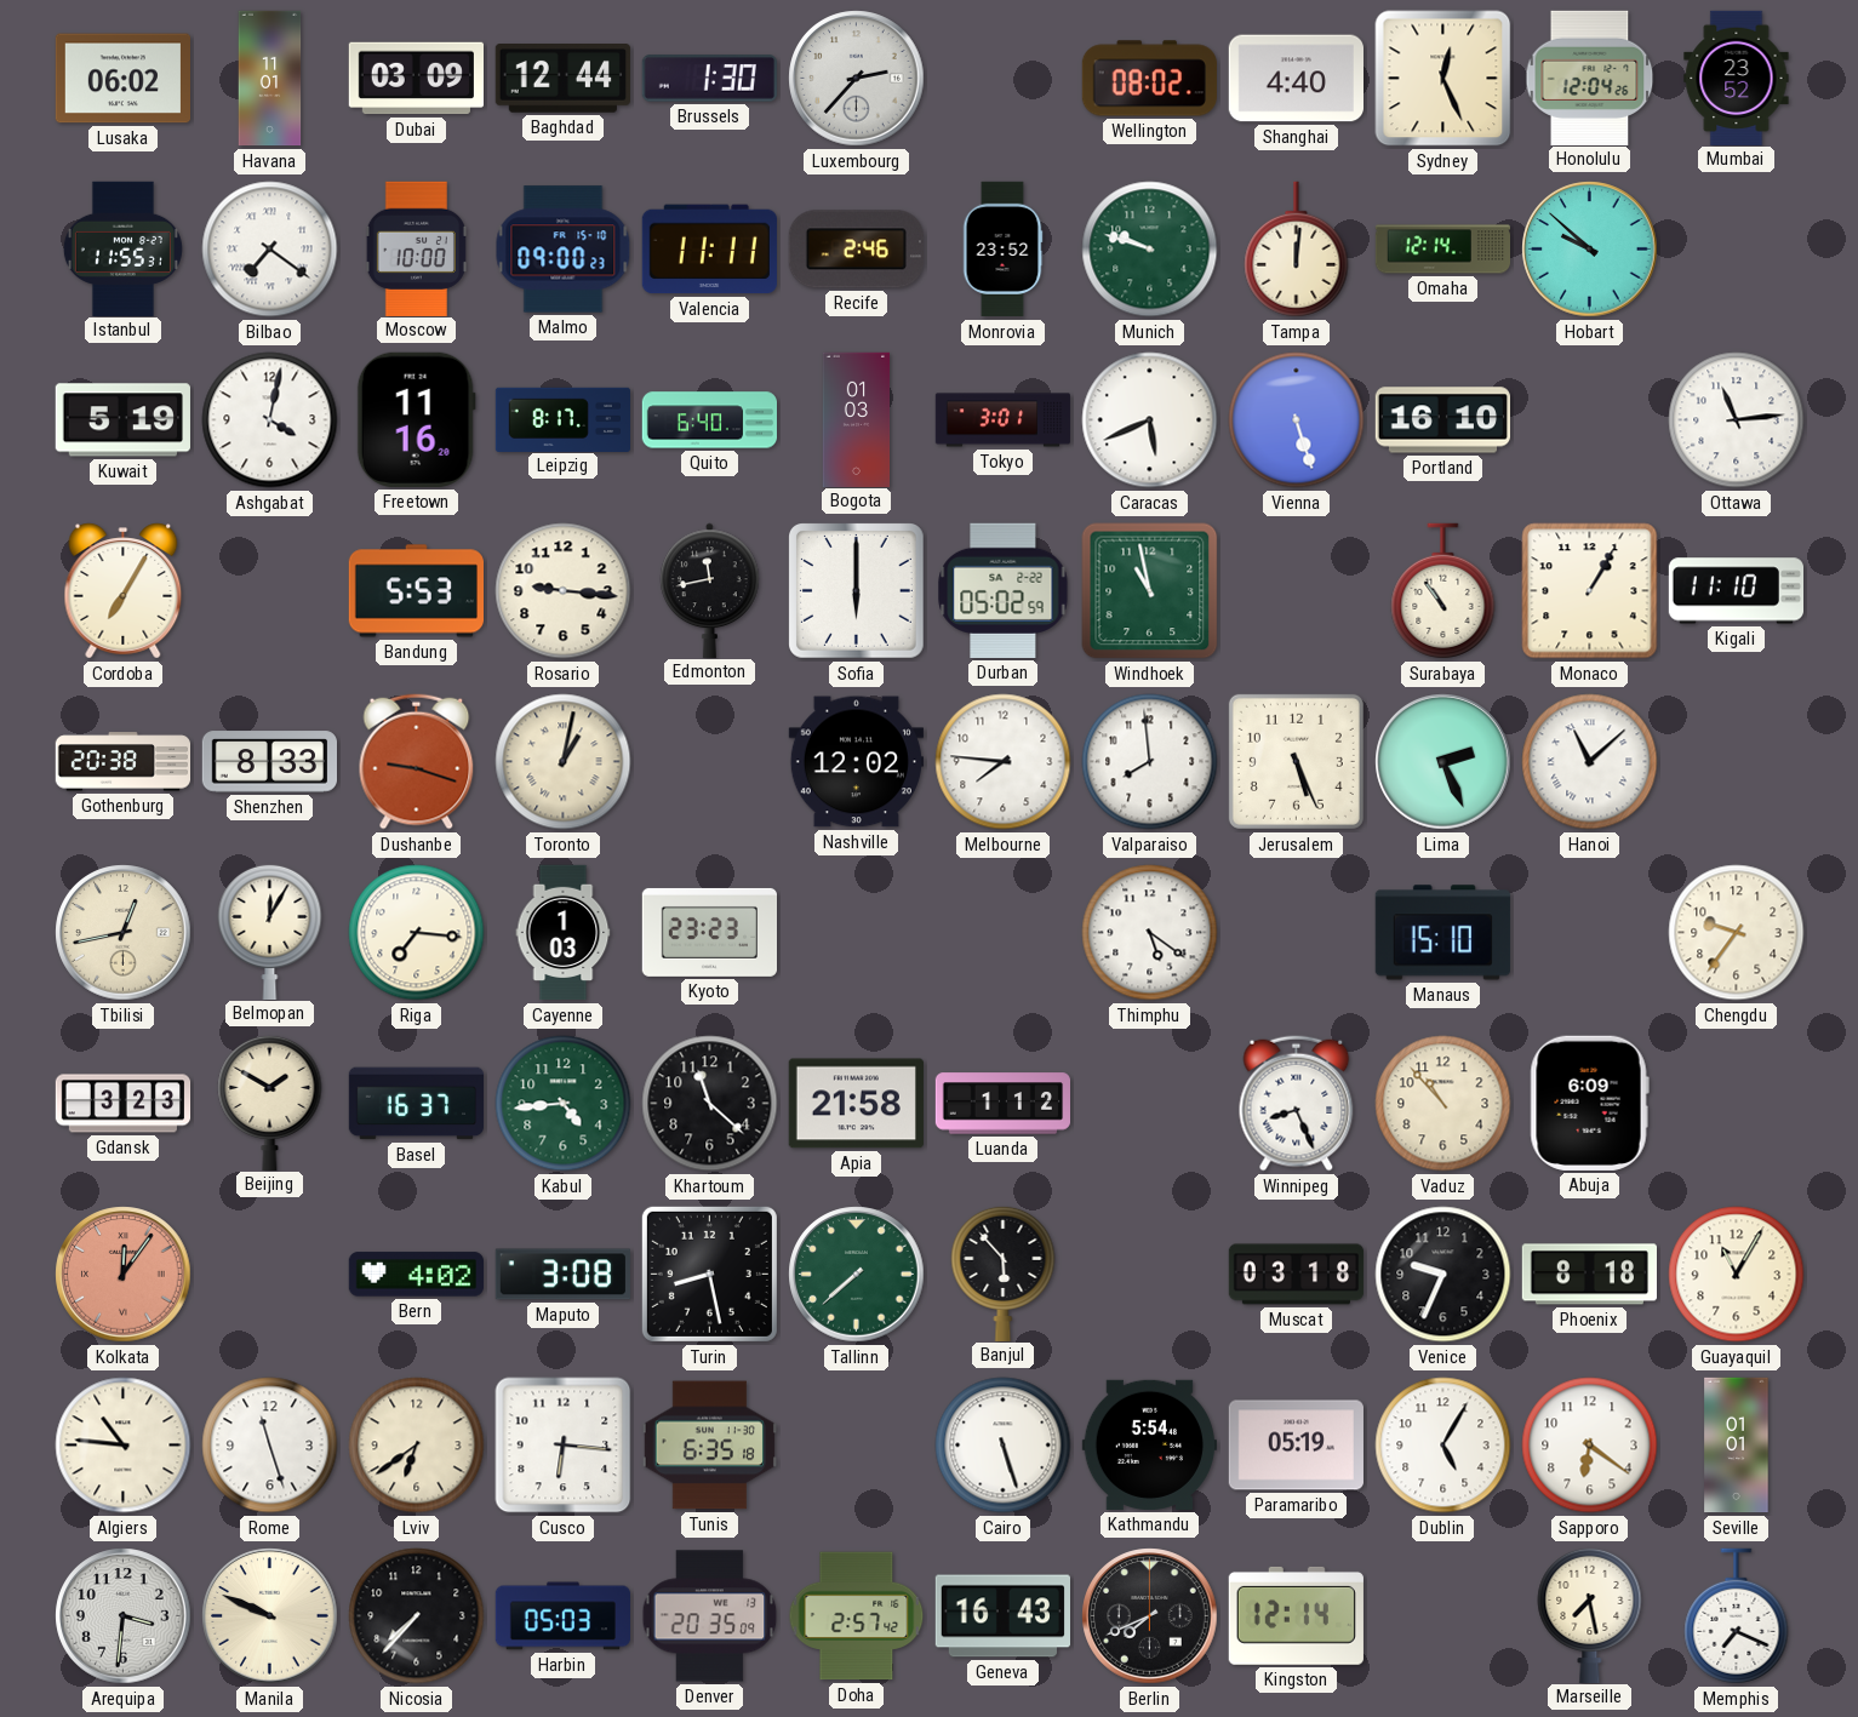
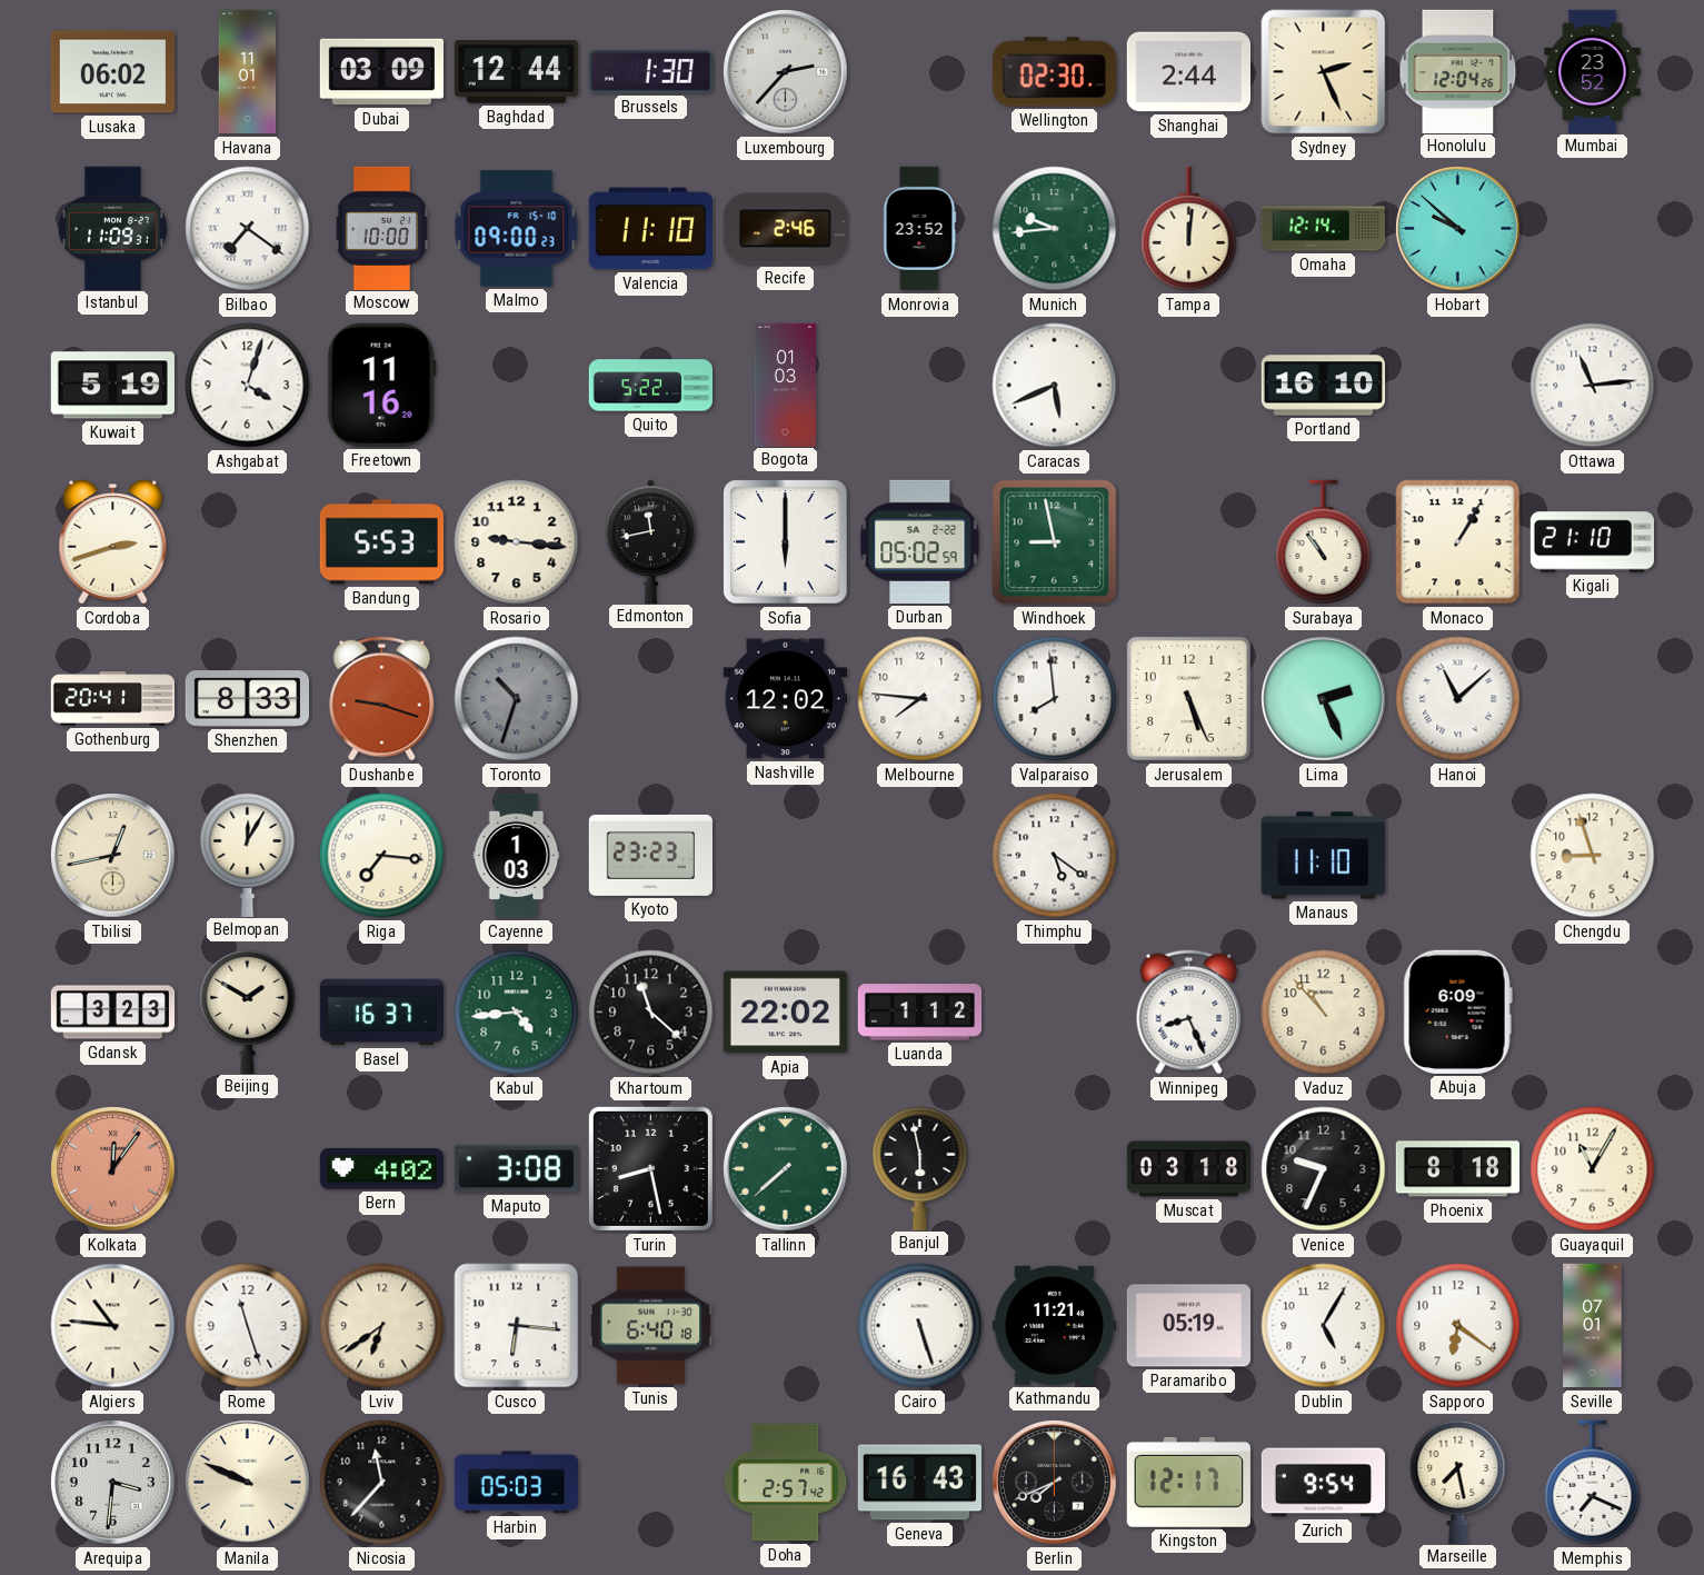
Wellington: 08:02 -> 02:30 (1054, 72)
Shanghai: 4:40 -> 2:44 (1188, 72)
Sydney: 12:26 -> 2:26 (1324, 72)
Istanbul: 11:55 -> 11:09 (112, 228)
Valencia: 11:11 -> 11:10 (650, 229)
Munich: 9:48 -> 9:44 (1055, 229)
Ashgabat: 4:02 -> 4:03 (248, 386)
Leipzig: 8:17 -> none (562, 419)
Quito: 6:40 -> 5:22 (650, 386)
Tokyo: 3:01 -> none (1004, 420)
Vienna: 5:27 -> none (1297, 420)
Cordoba: 7:05 -> 2:42 (113, 542)
Windhoek: 10:58 -> 8:58 (1055, 542)
Kigali: 11:10 -> 21:10 (1593, 542)
Gothenburg: 20:38 -> 20:41 (112, 699)
Toronto: 1:02 -> 10:33 (517, 699)
Toronto dial: cream -> grey (517, 699)
Manaus: 15:10 -> 11:10 (1323, 856)
Chengdu: 9:36 -> 8:57 (1593, 856)
Apia: 21:58 -> 22:02 (785, 1013)
Banjul: 5:53 -> 5:58 (920, 1167)
Tunis: 6:35 -> 6:40 (650, 1326)
Kathmandu: 5:54 -> 11:21 (1054, 1325)
Seville: 01:01 -> 07:01 (1593, 1326)
Nicosia: 7:37 -> 11:37 (382, 1483)
Denver: 20:35 -> none (710, 1616)
Kingston: 12:14 -> 12:17 (1188, 1482)
Zurich: none -> 9:54 (1323, 1483)
